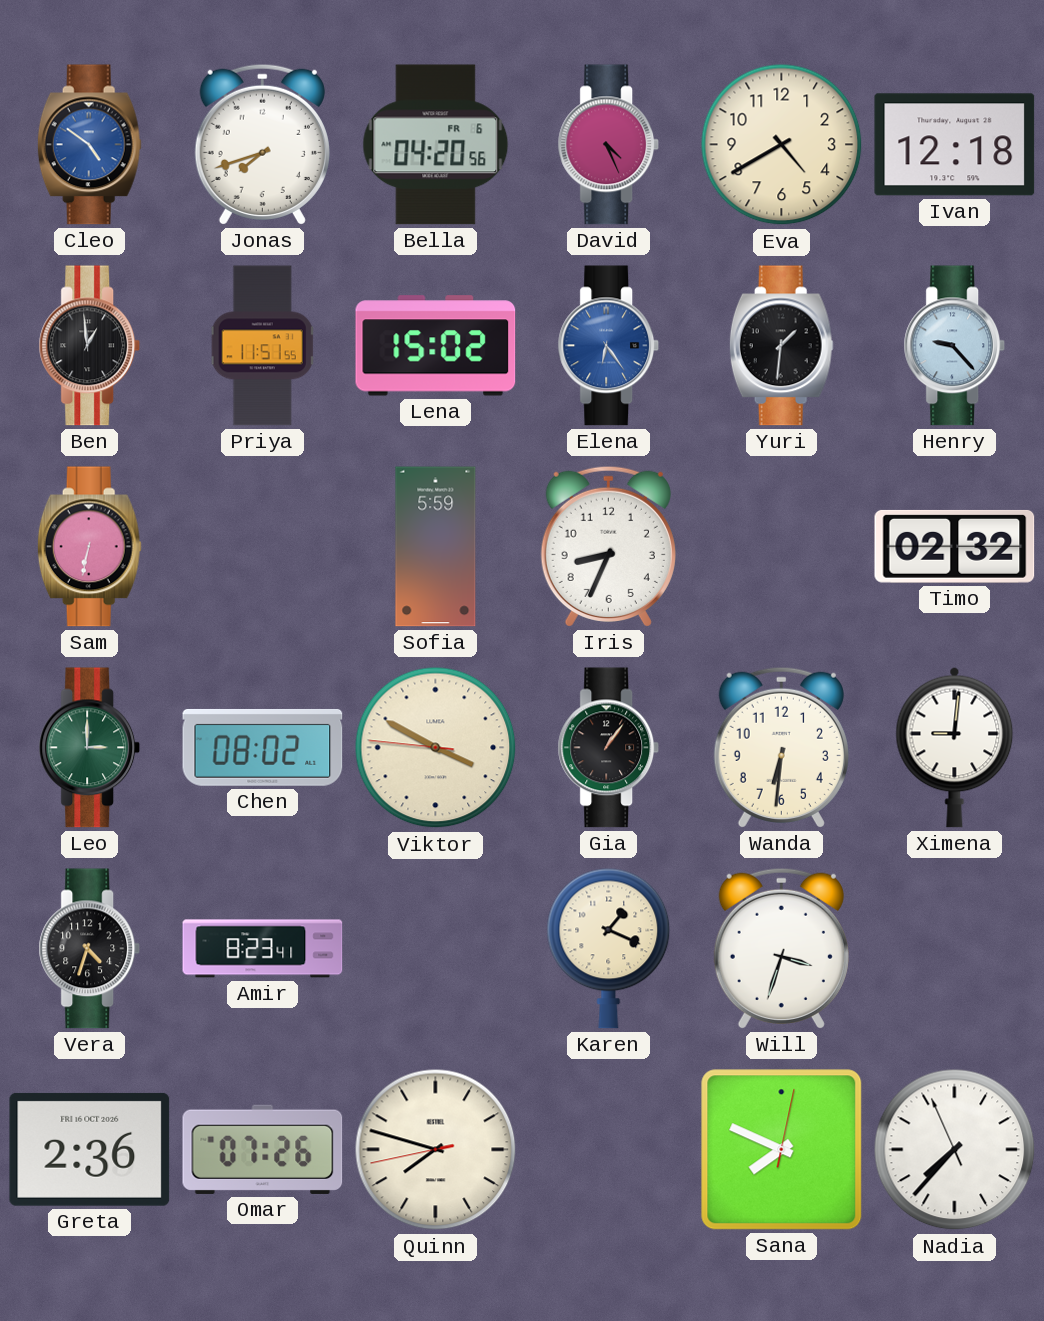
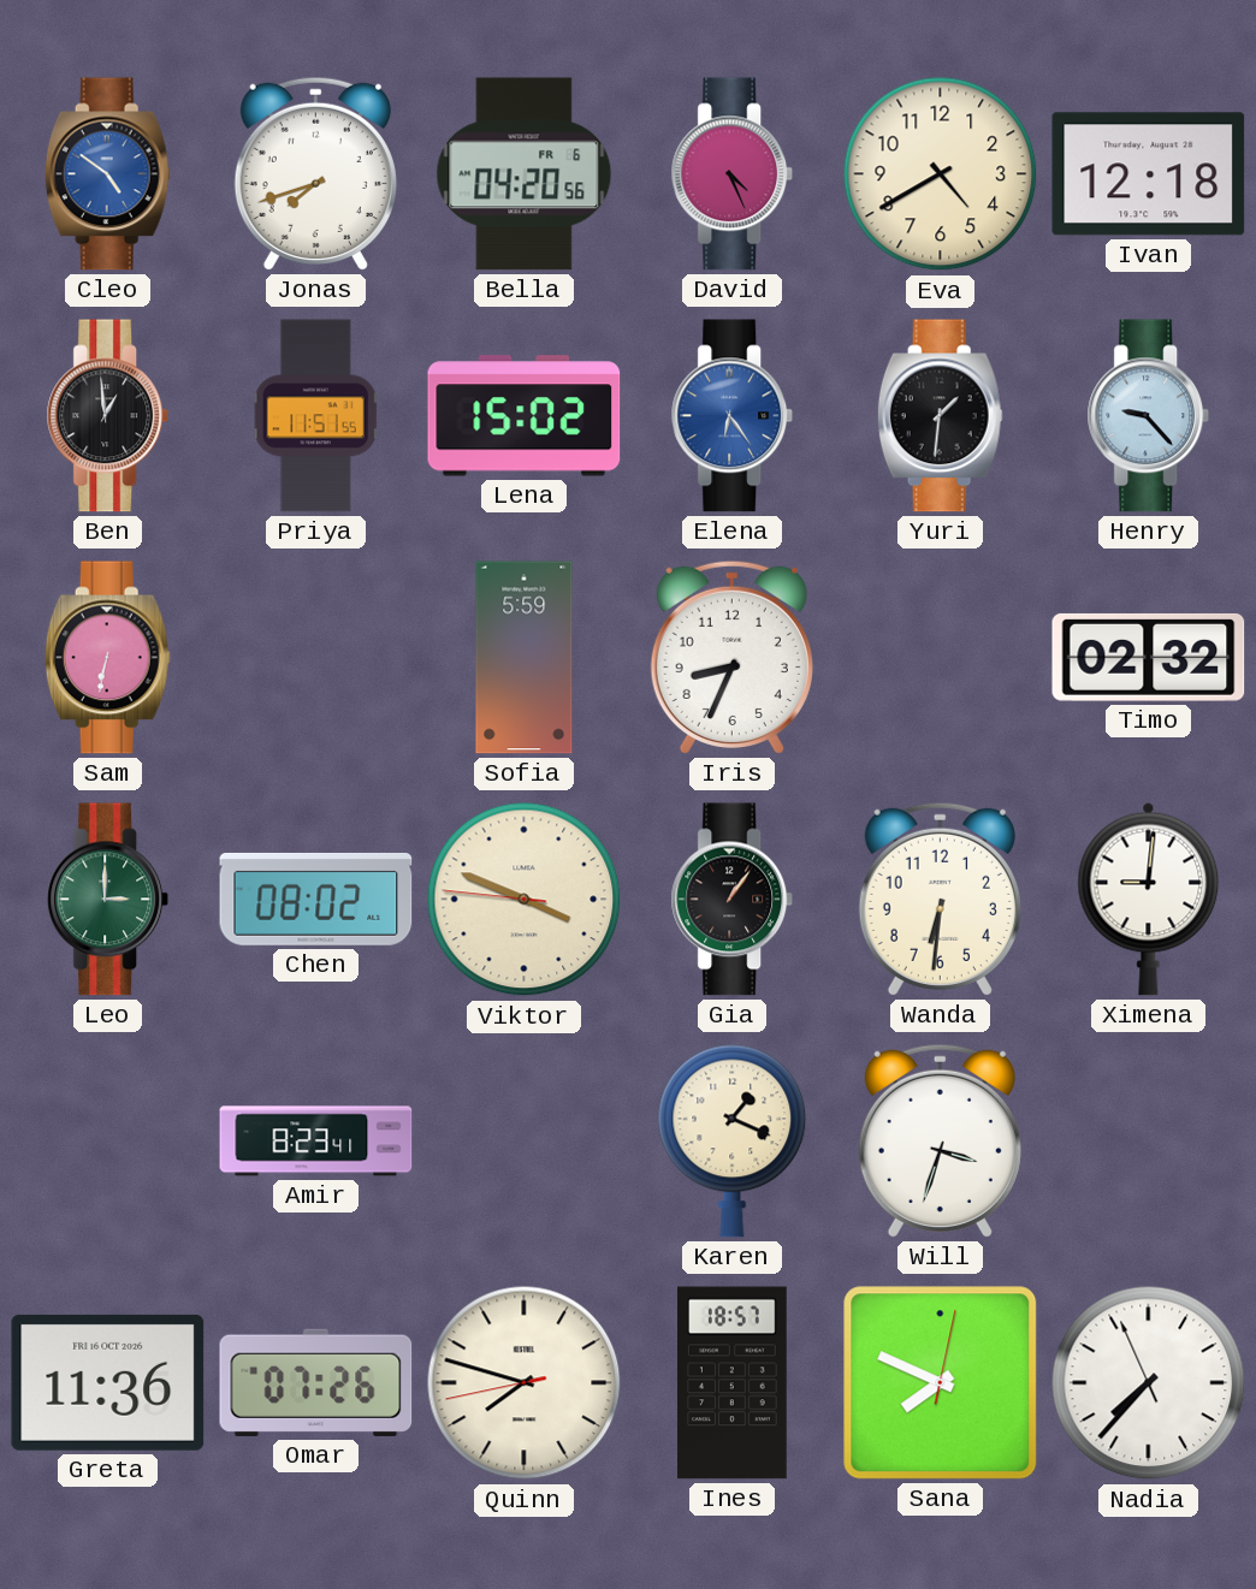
Viktor: 3:49 -> 3:48 (525, 900)
Vera: 4:33 -> none (90, 949)
Greta: 2:36 -> 11:36 (108, 1382)
Ines: none -> 18:57 (733, 1383)
